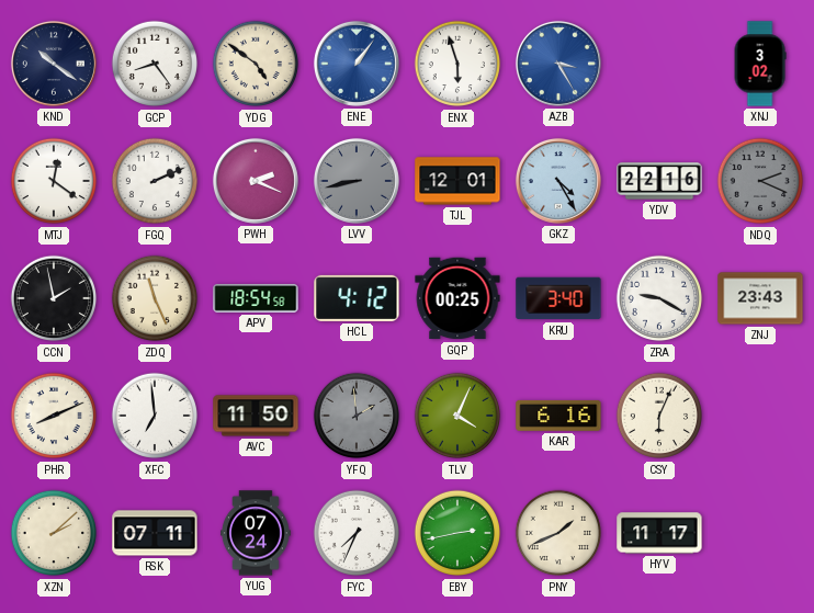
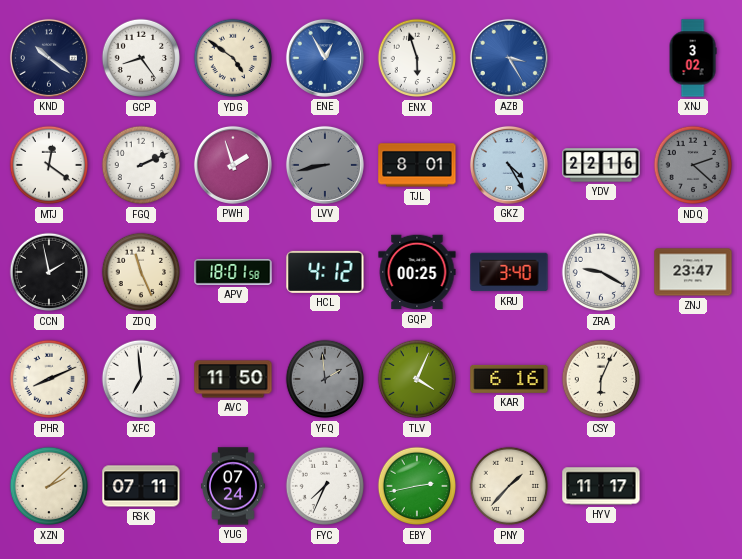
ENE: 1:06 -> 12:55 (325, 58)
PWH: 2:19 -> 1:57 (233, 165)
TJL: 12:01 -> 8:01 (417, 165)
NDQ: 2:19 -> 2:22 (693, 165)
APV: 18:54 -> 18:01 (233, 272)
ZNJ: 23:43 -> 23:47 (693, 272)
PNY: 1:41 -> 1:37 (509, 486)
